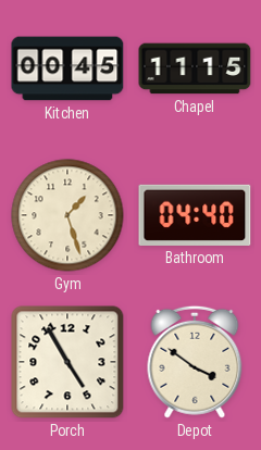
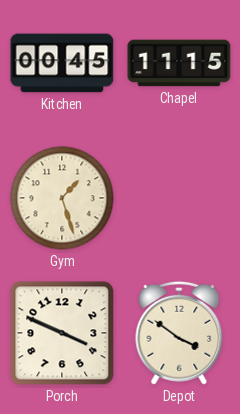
Bathroom: 04:40 -> none (195, 215)
Porch: 4:55 -> 3:49 (62, 333)
